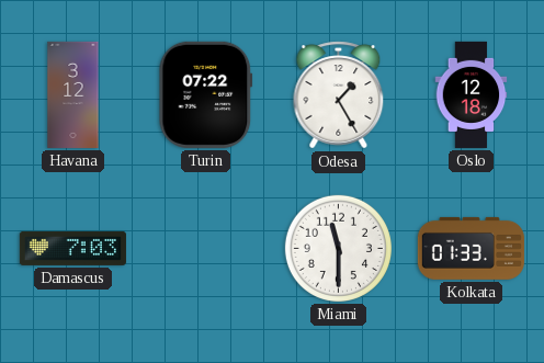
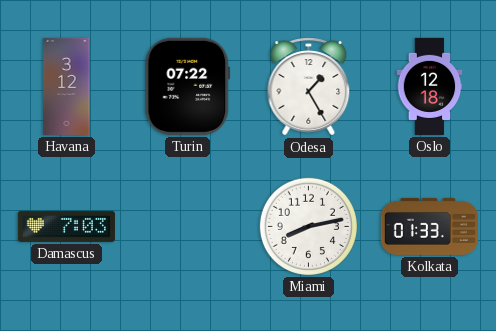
Miami: 11:30 -> 8:13 (308, 226)
